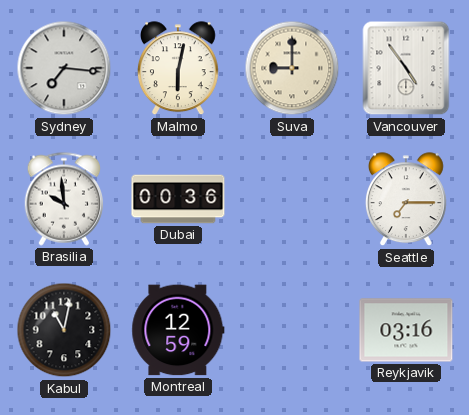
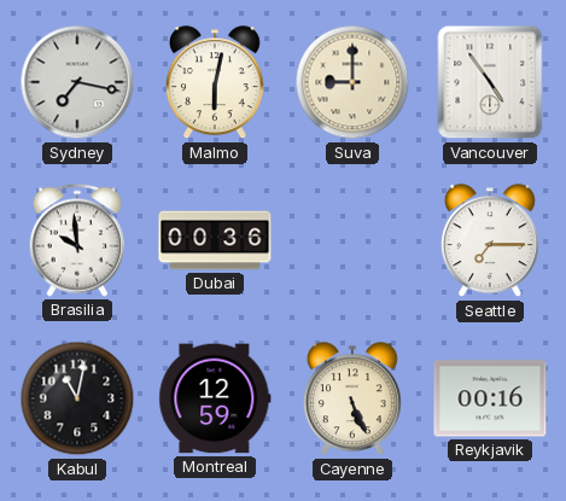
Sydney: 7:16 -> 7:17 (77, 82)
Cayenne: none -> 5:26 (352, 400)
Reykjavik: 03:16 -> 00:16 (490, 398)
